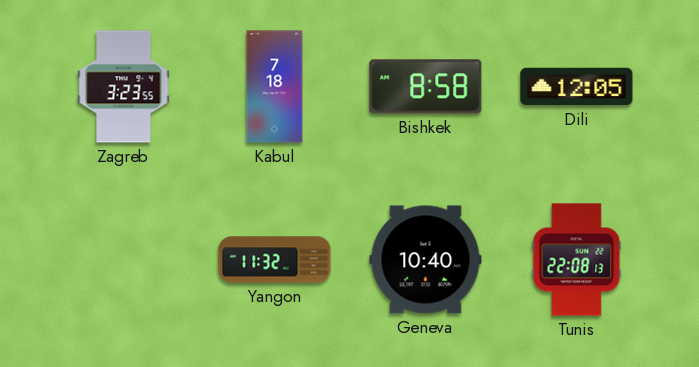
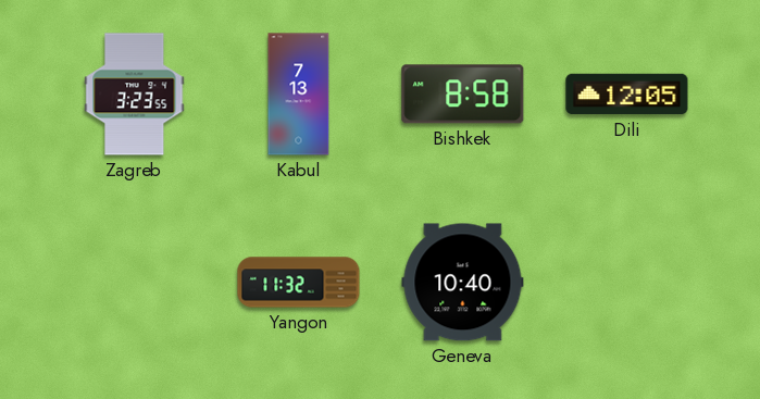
Kabul: 7:18 -> 7:13 (299, 95)
Tunis: 22:08 -> none (577, 260)
